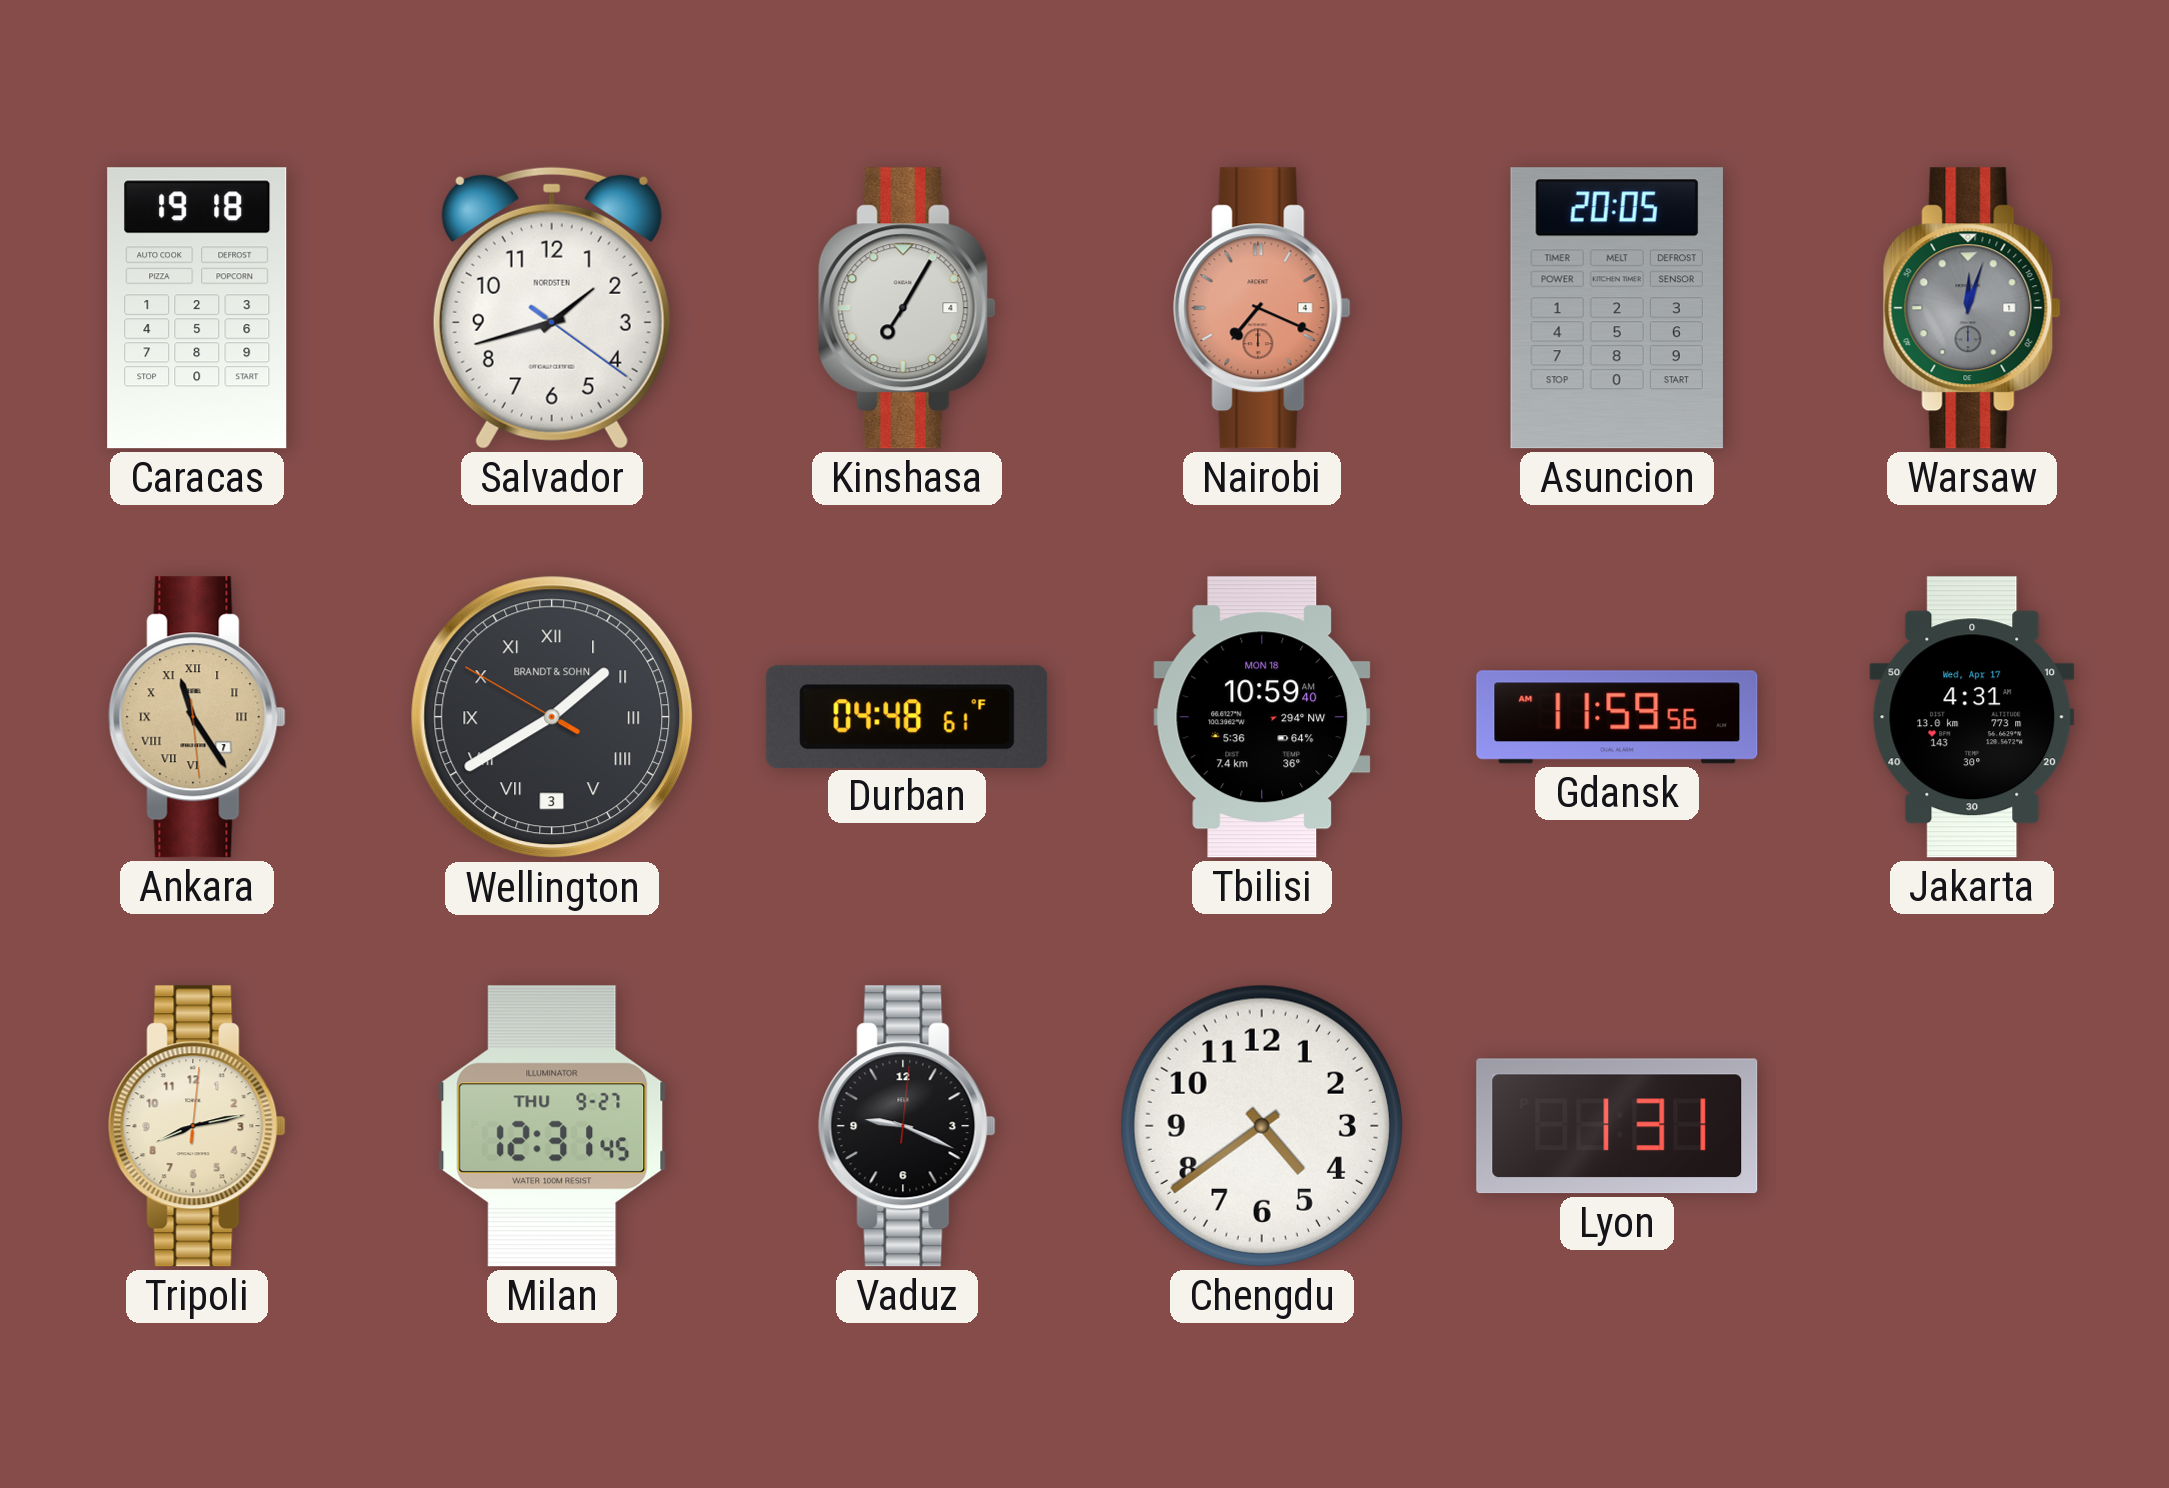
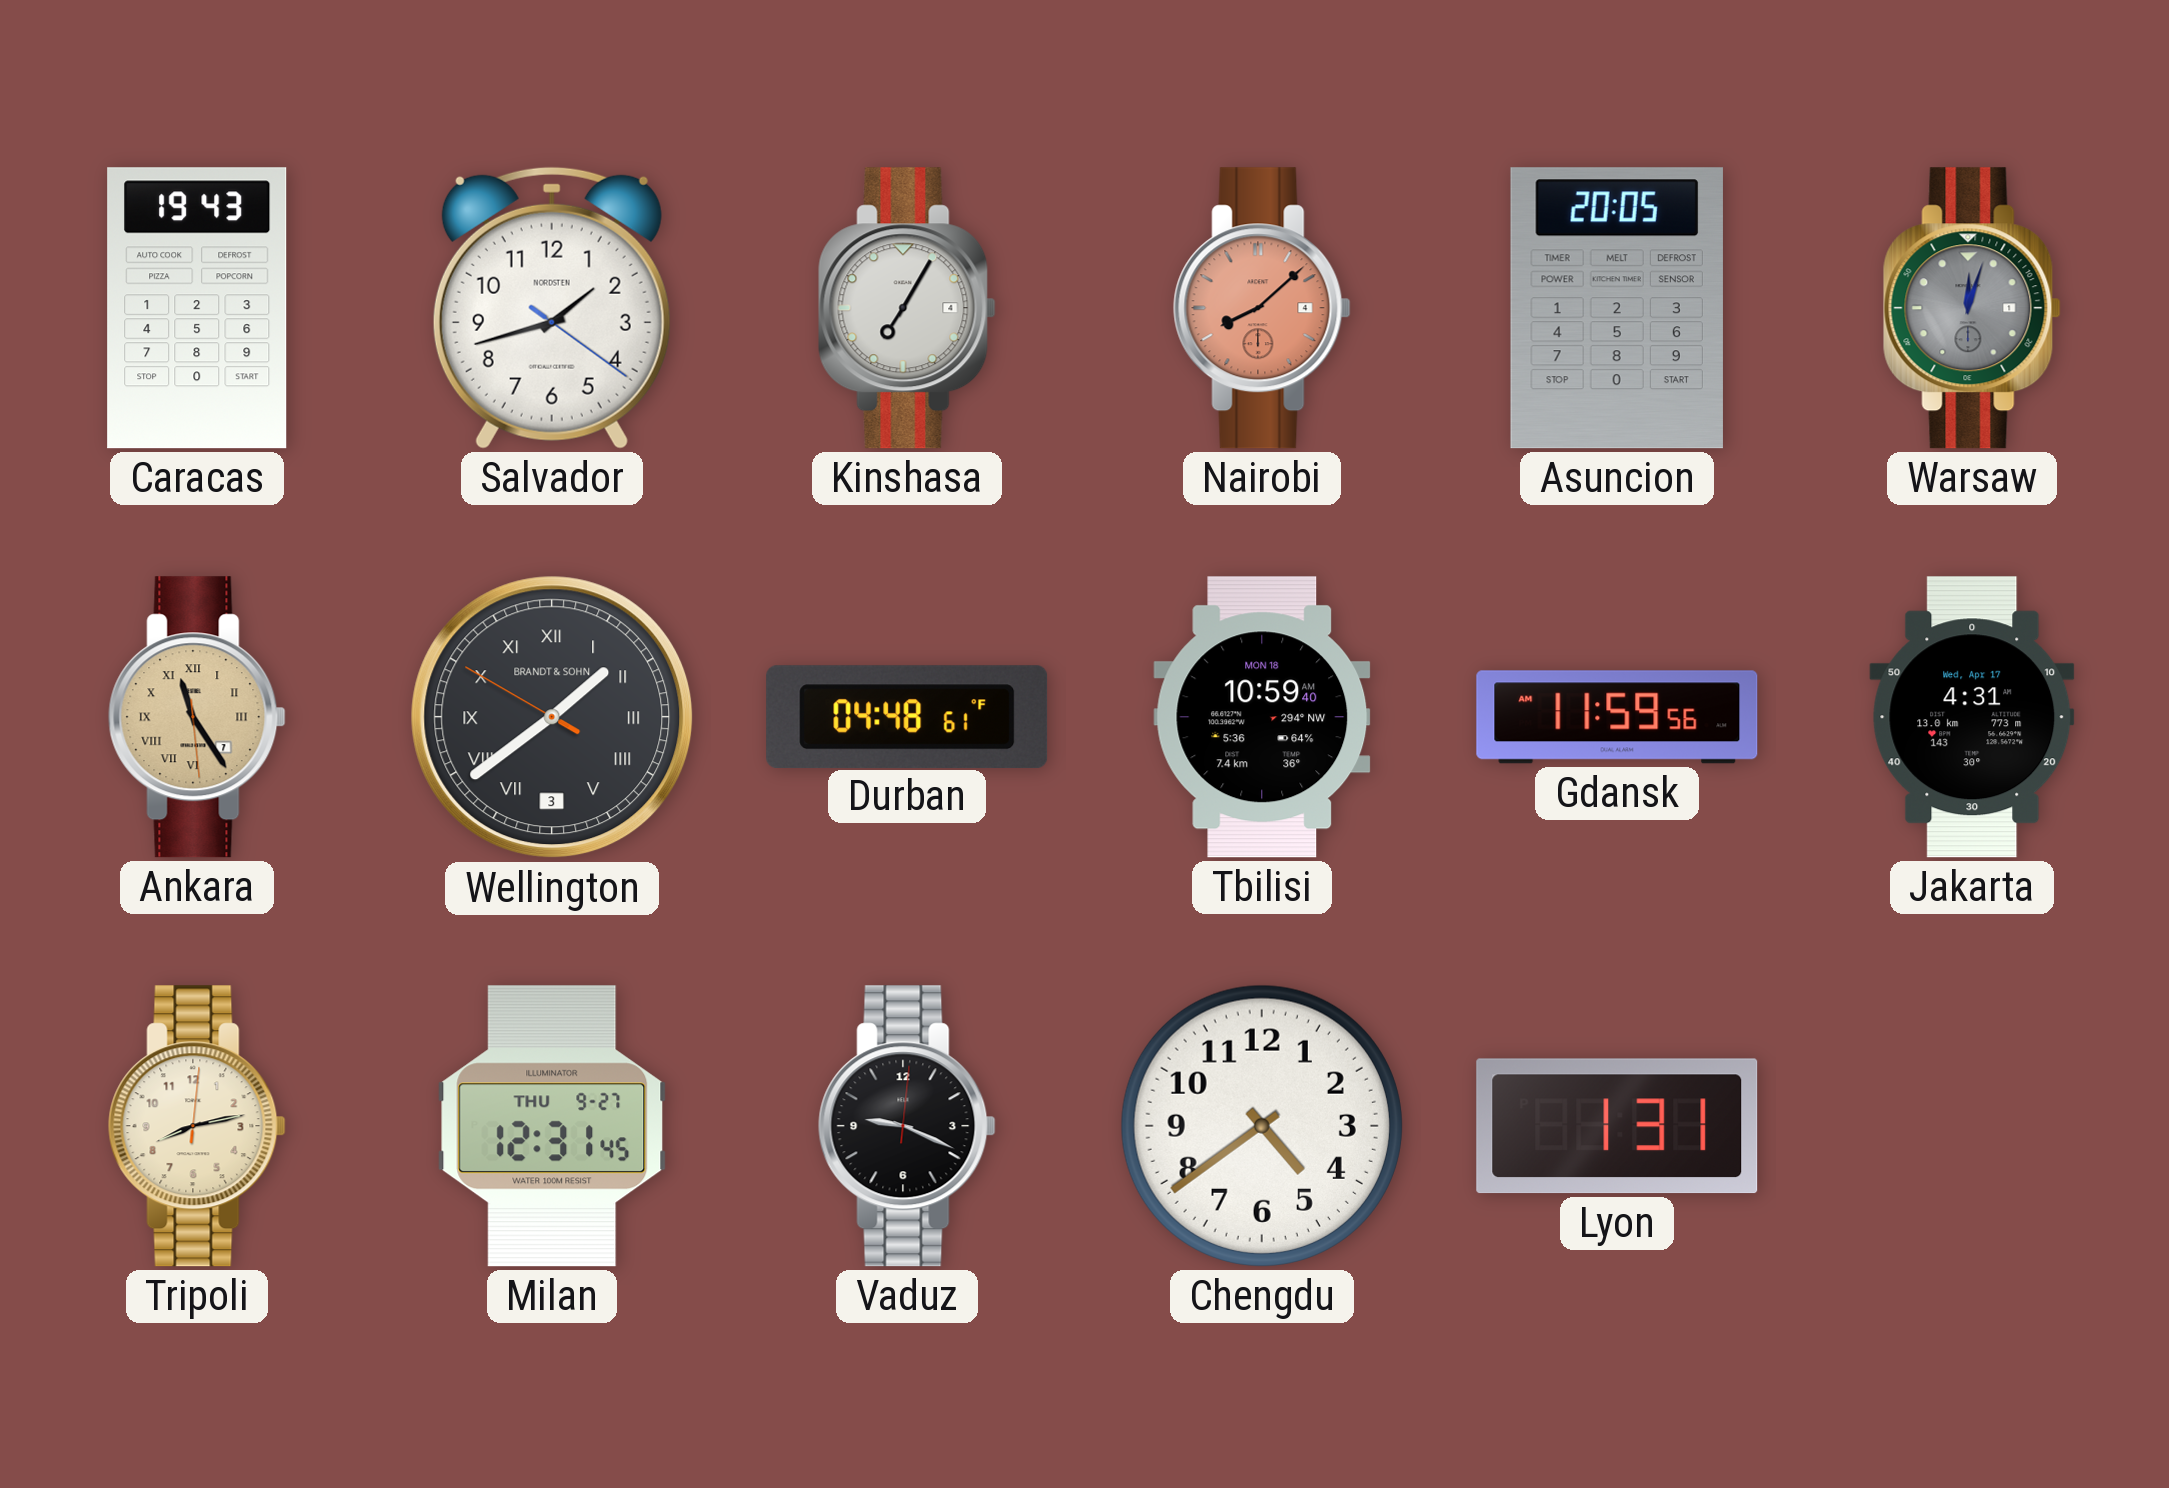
Caracas: 19:18 -> 19:43 (197, 308)
Nairobi: 7:19 -> 8:08 (1262, 308)
Wellington: 1:39 -> 1:38 (552, 717)
